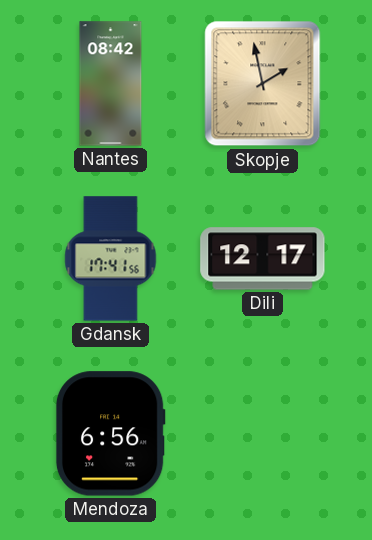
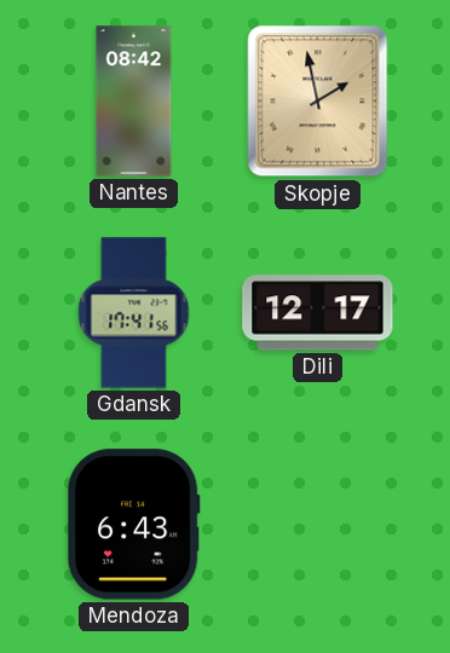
Mendoza: 6:56 -> 6:43 (133, 525)
